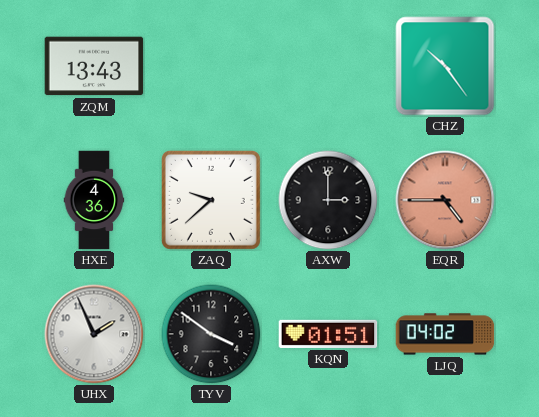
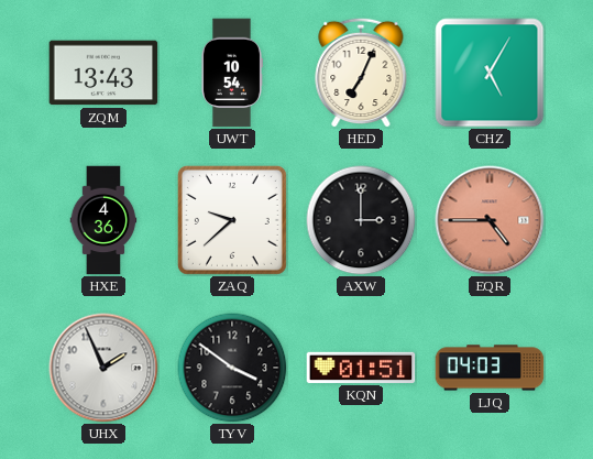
UWT: none -> 10:54 (232, 73)
HED: none -> 7:04 (361, 73)
CHZ: 10:24 -> 5:05 (490, 73)
LJQ: 04:02 -> 04:03 (490, 368)
